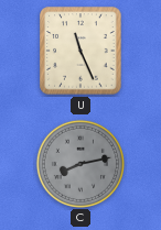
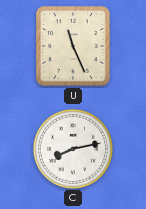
C dial: grey -> white (72, 148)
